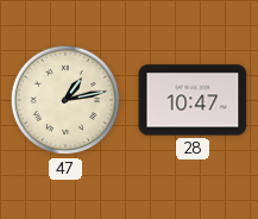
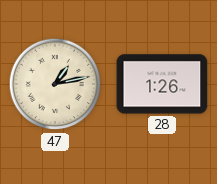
28: 10:47 -> 1:26 (162, 84)
